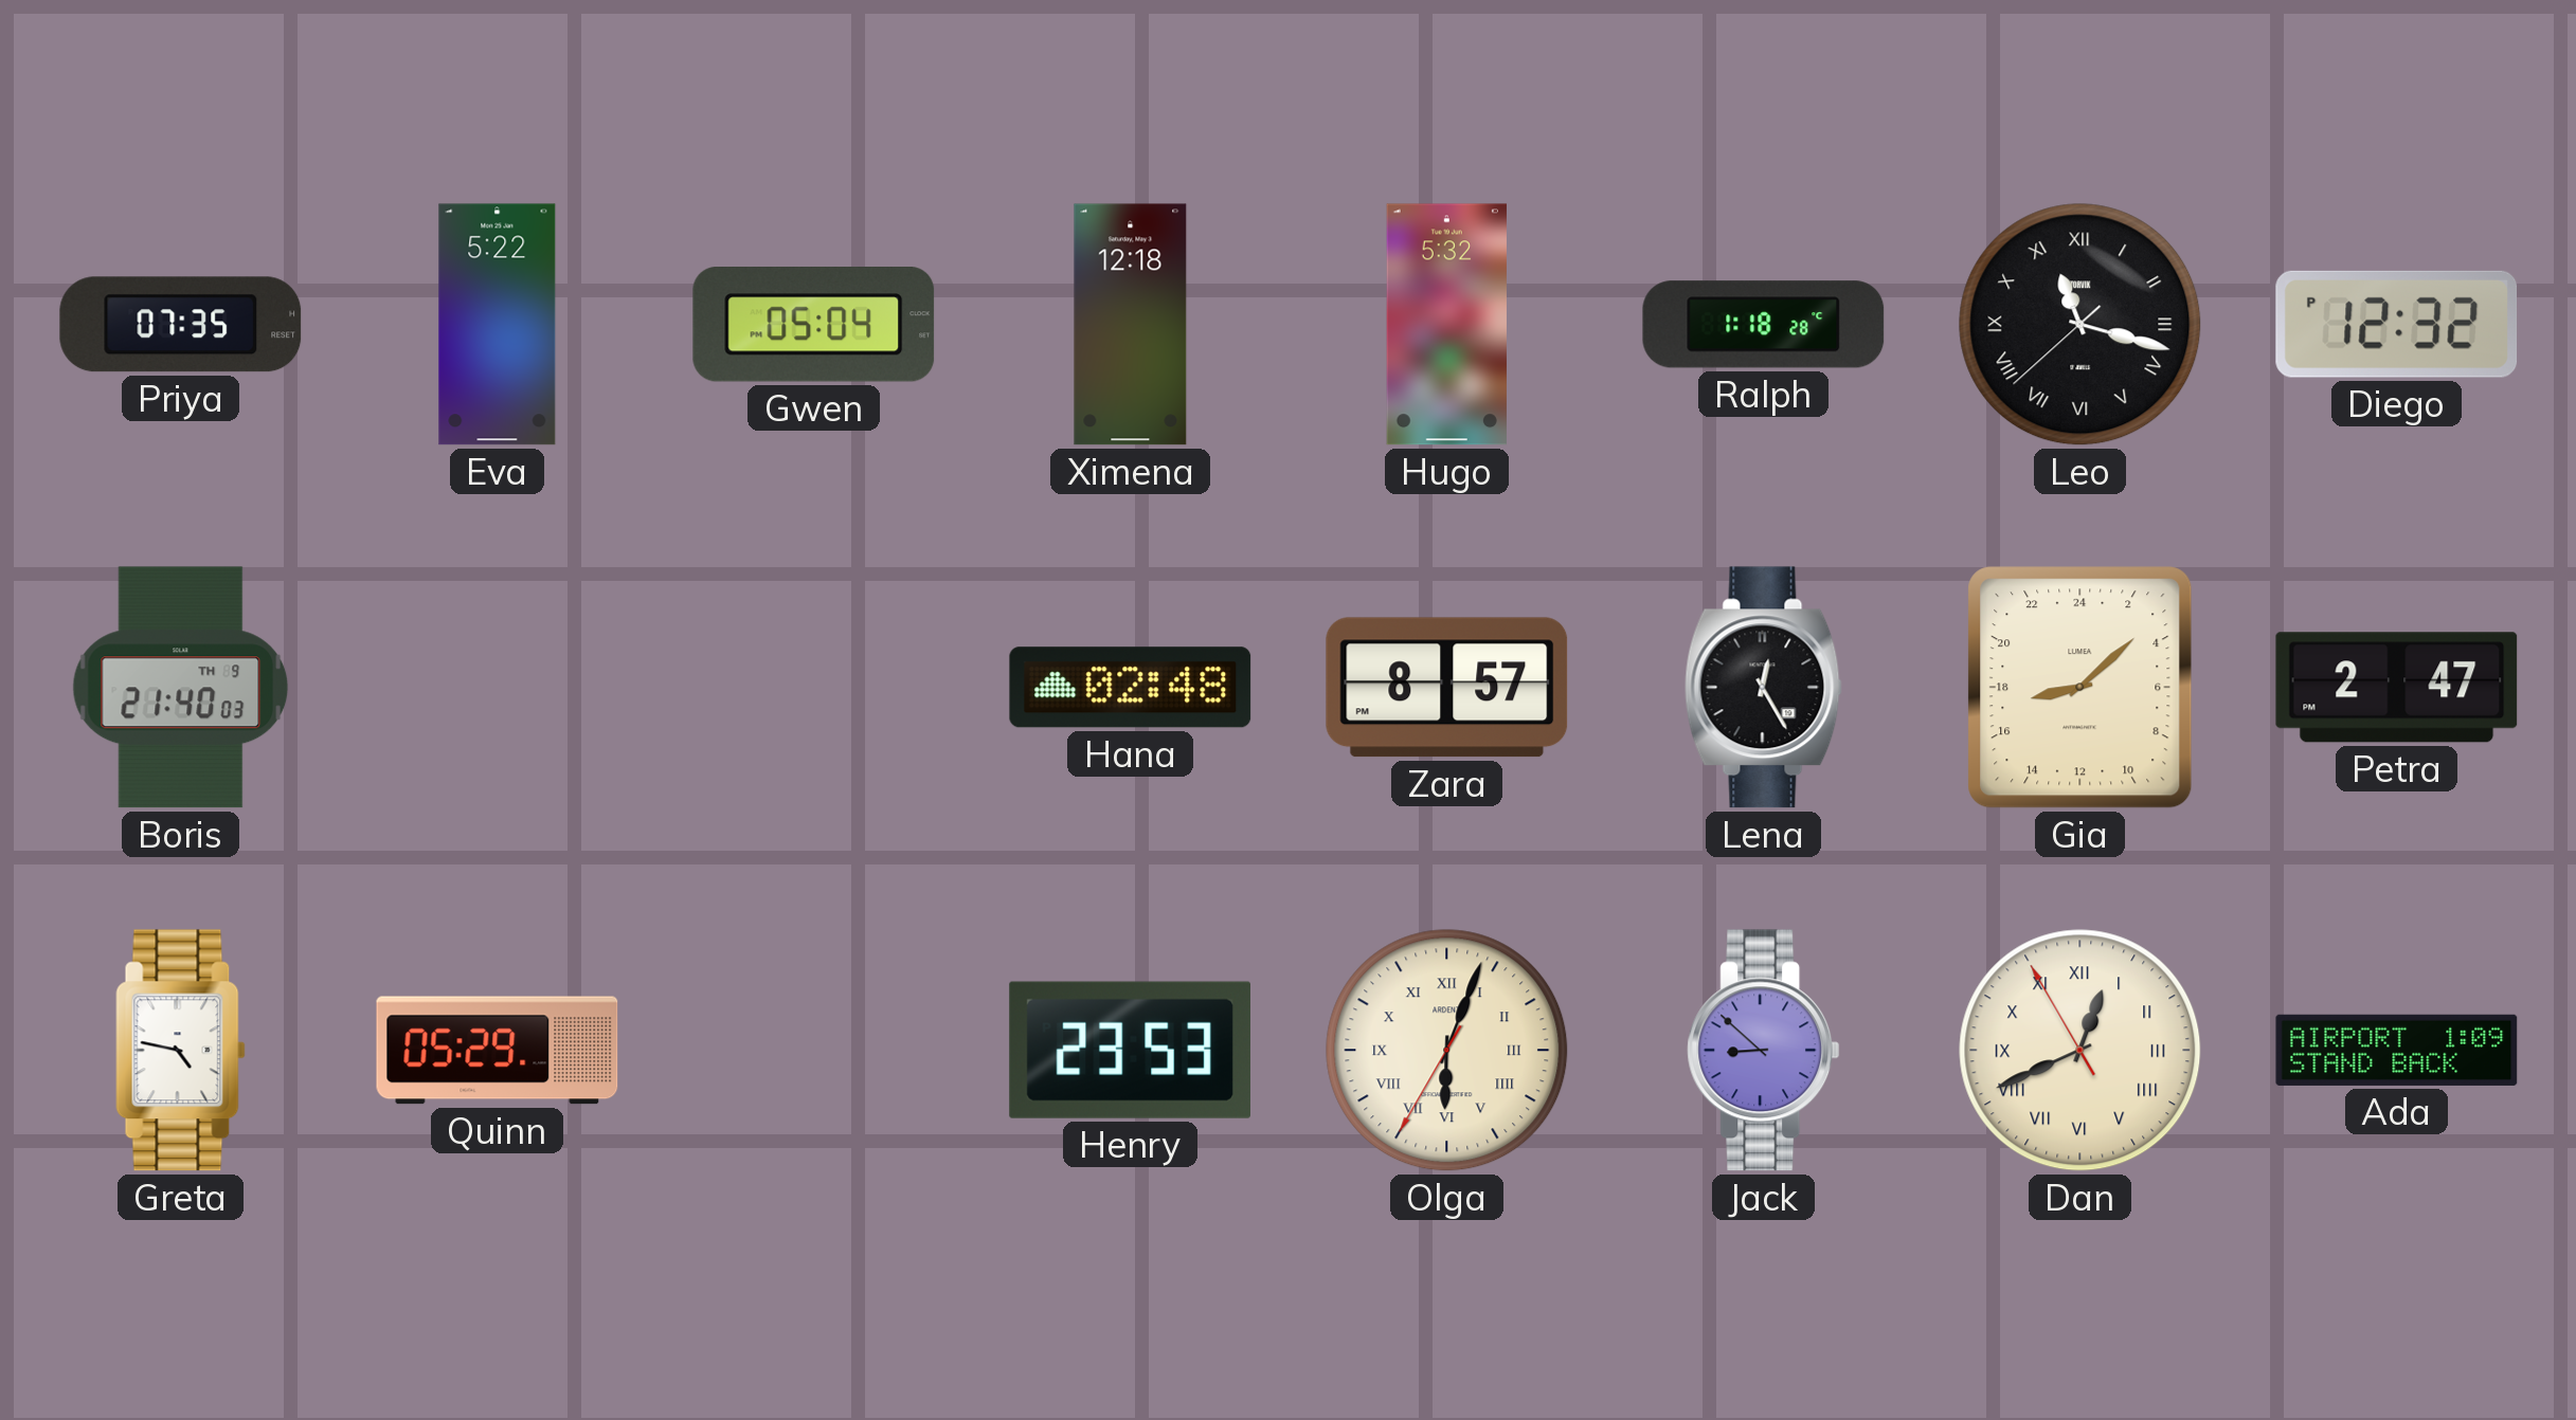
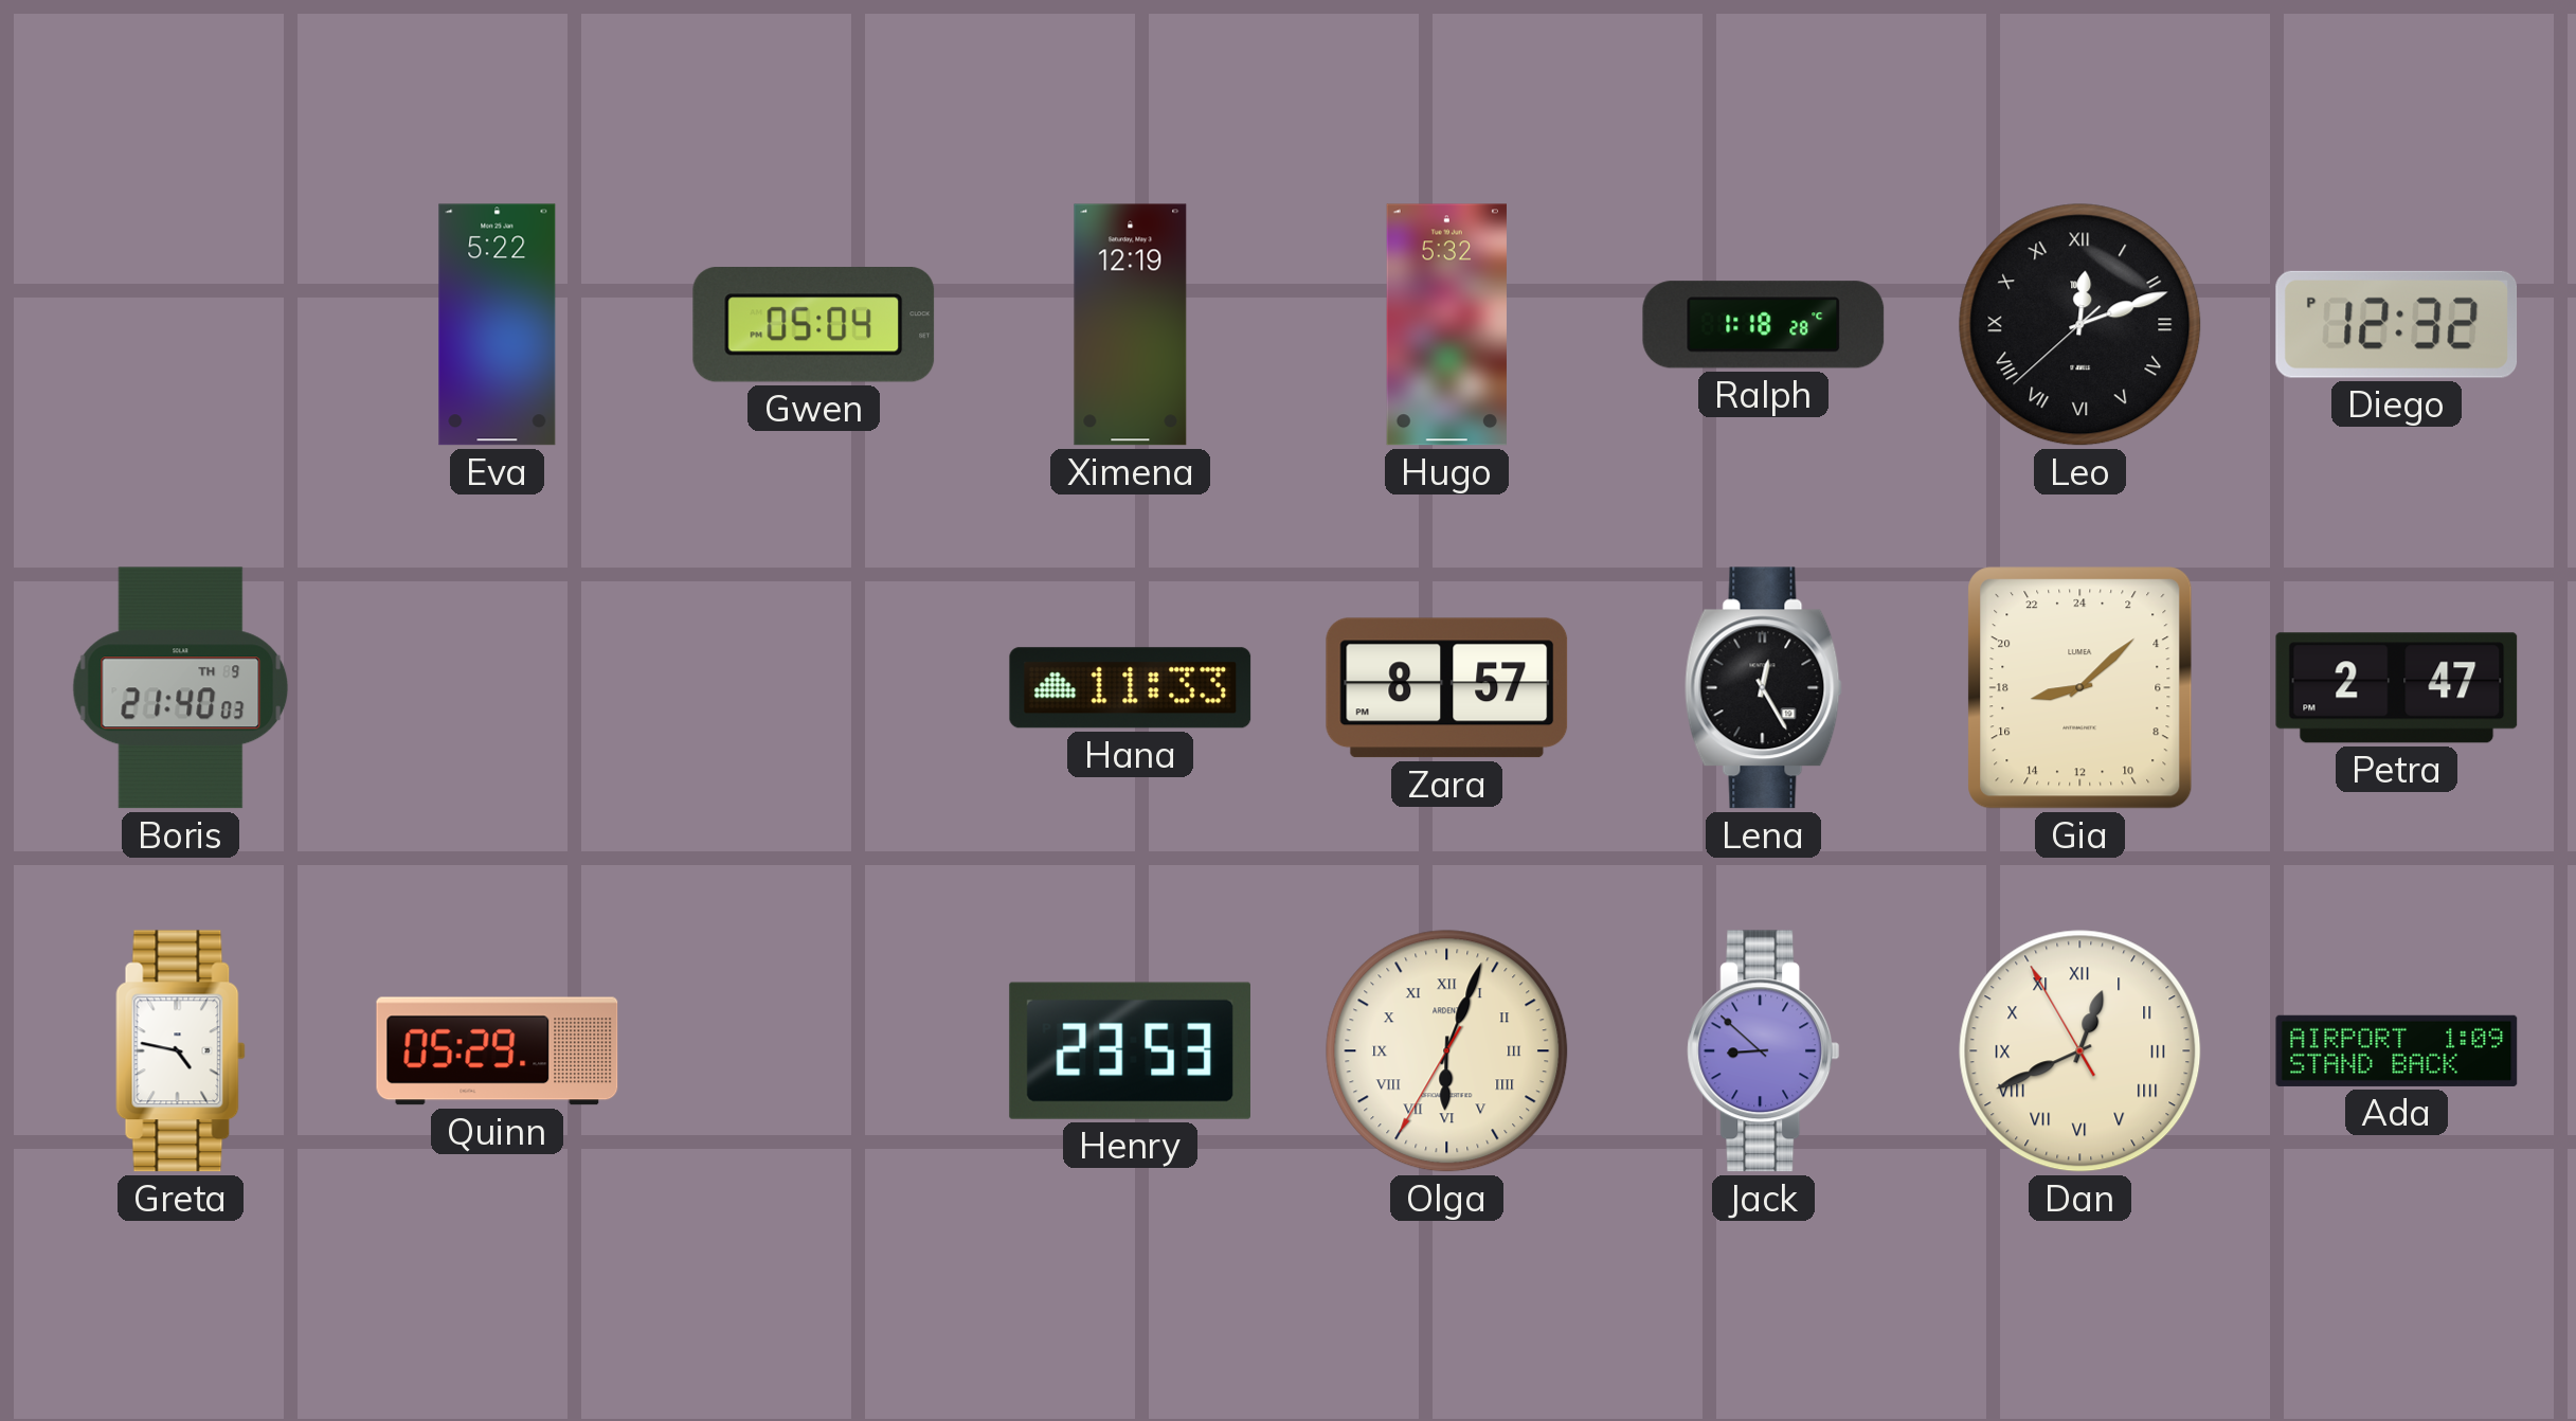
Priya: 07:35 -> none (181, 325)
Ximena: 12:18 -> 12:19 (1131, 325)
Leo: 11:17 -> 12:11 (2080, 325)
Hana: 02:48 -> 11:33 (1131, 688)
